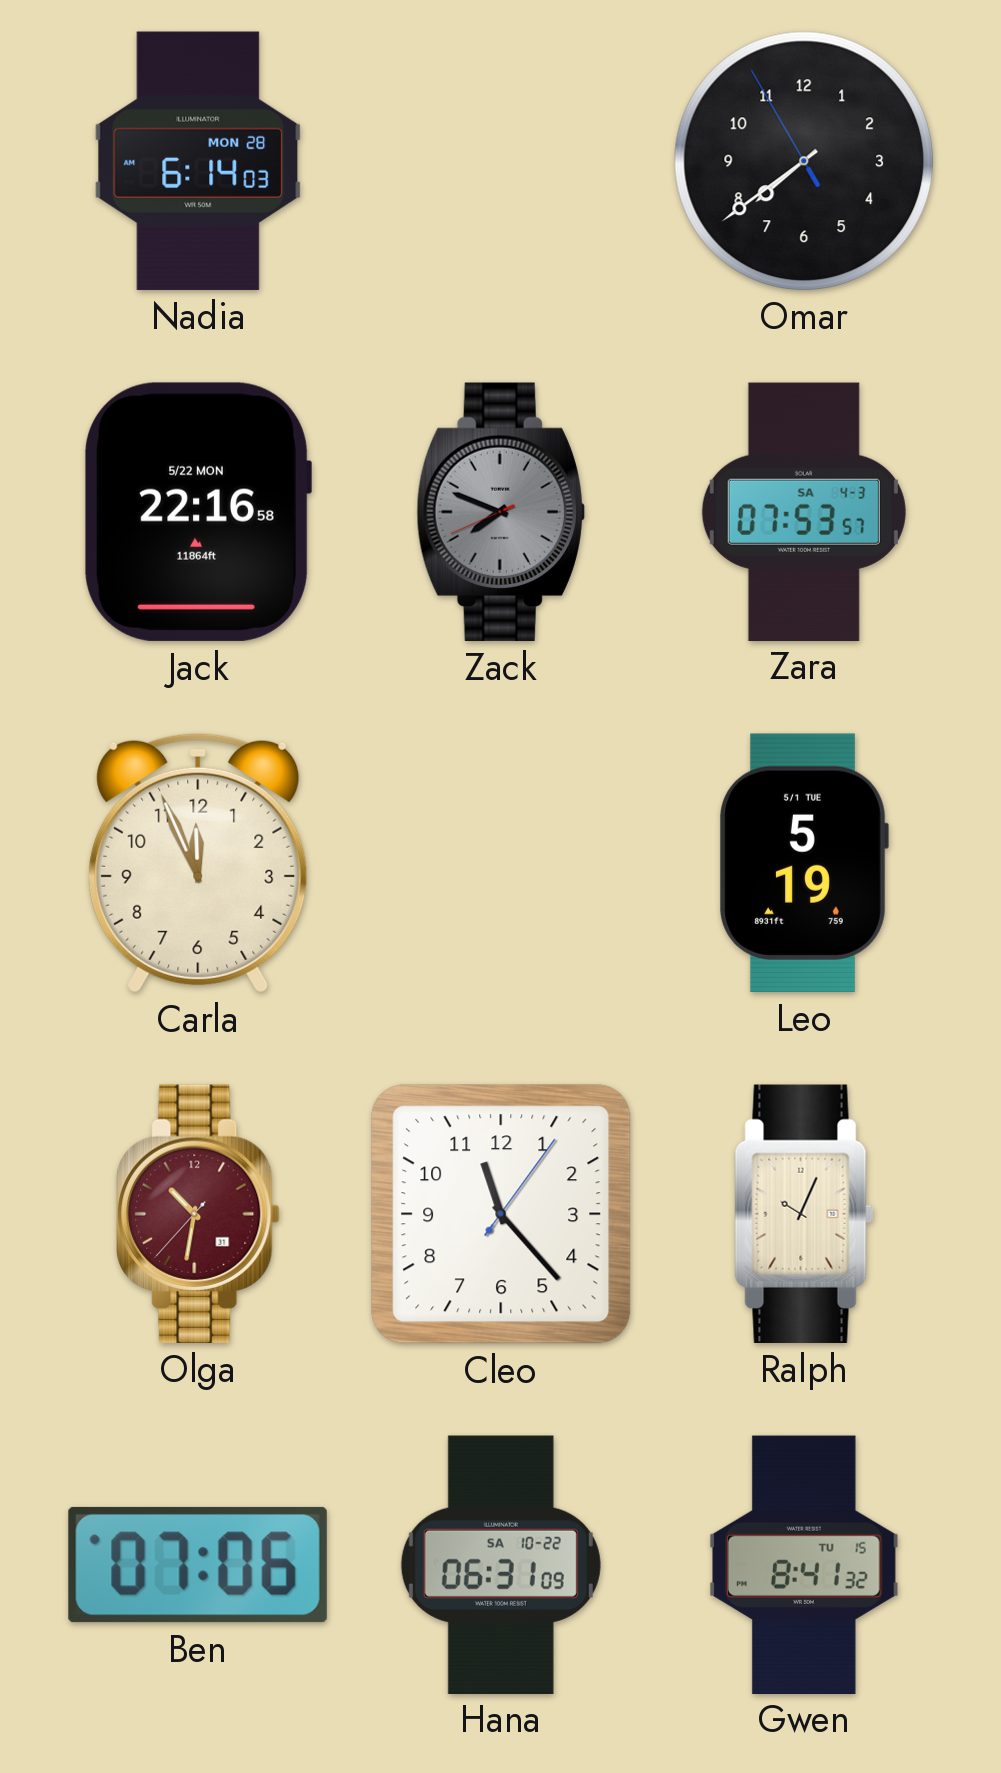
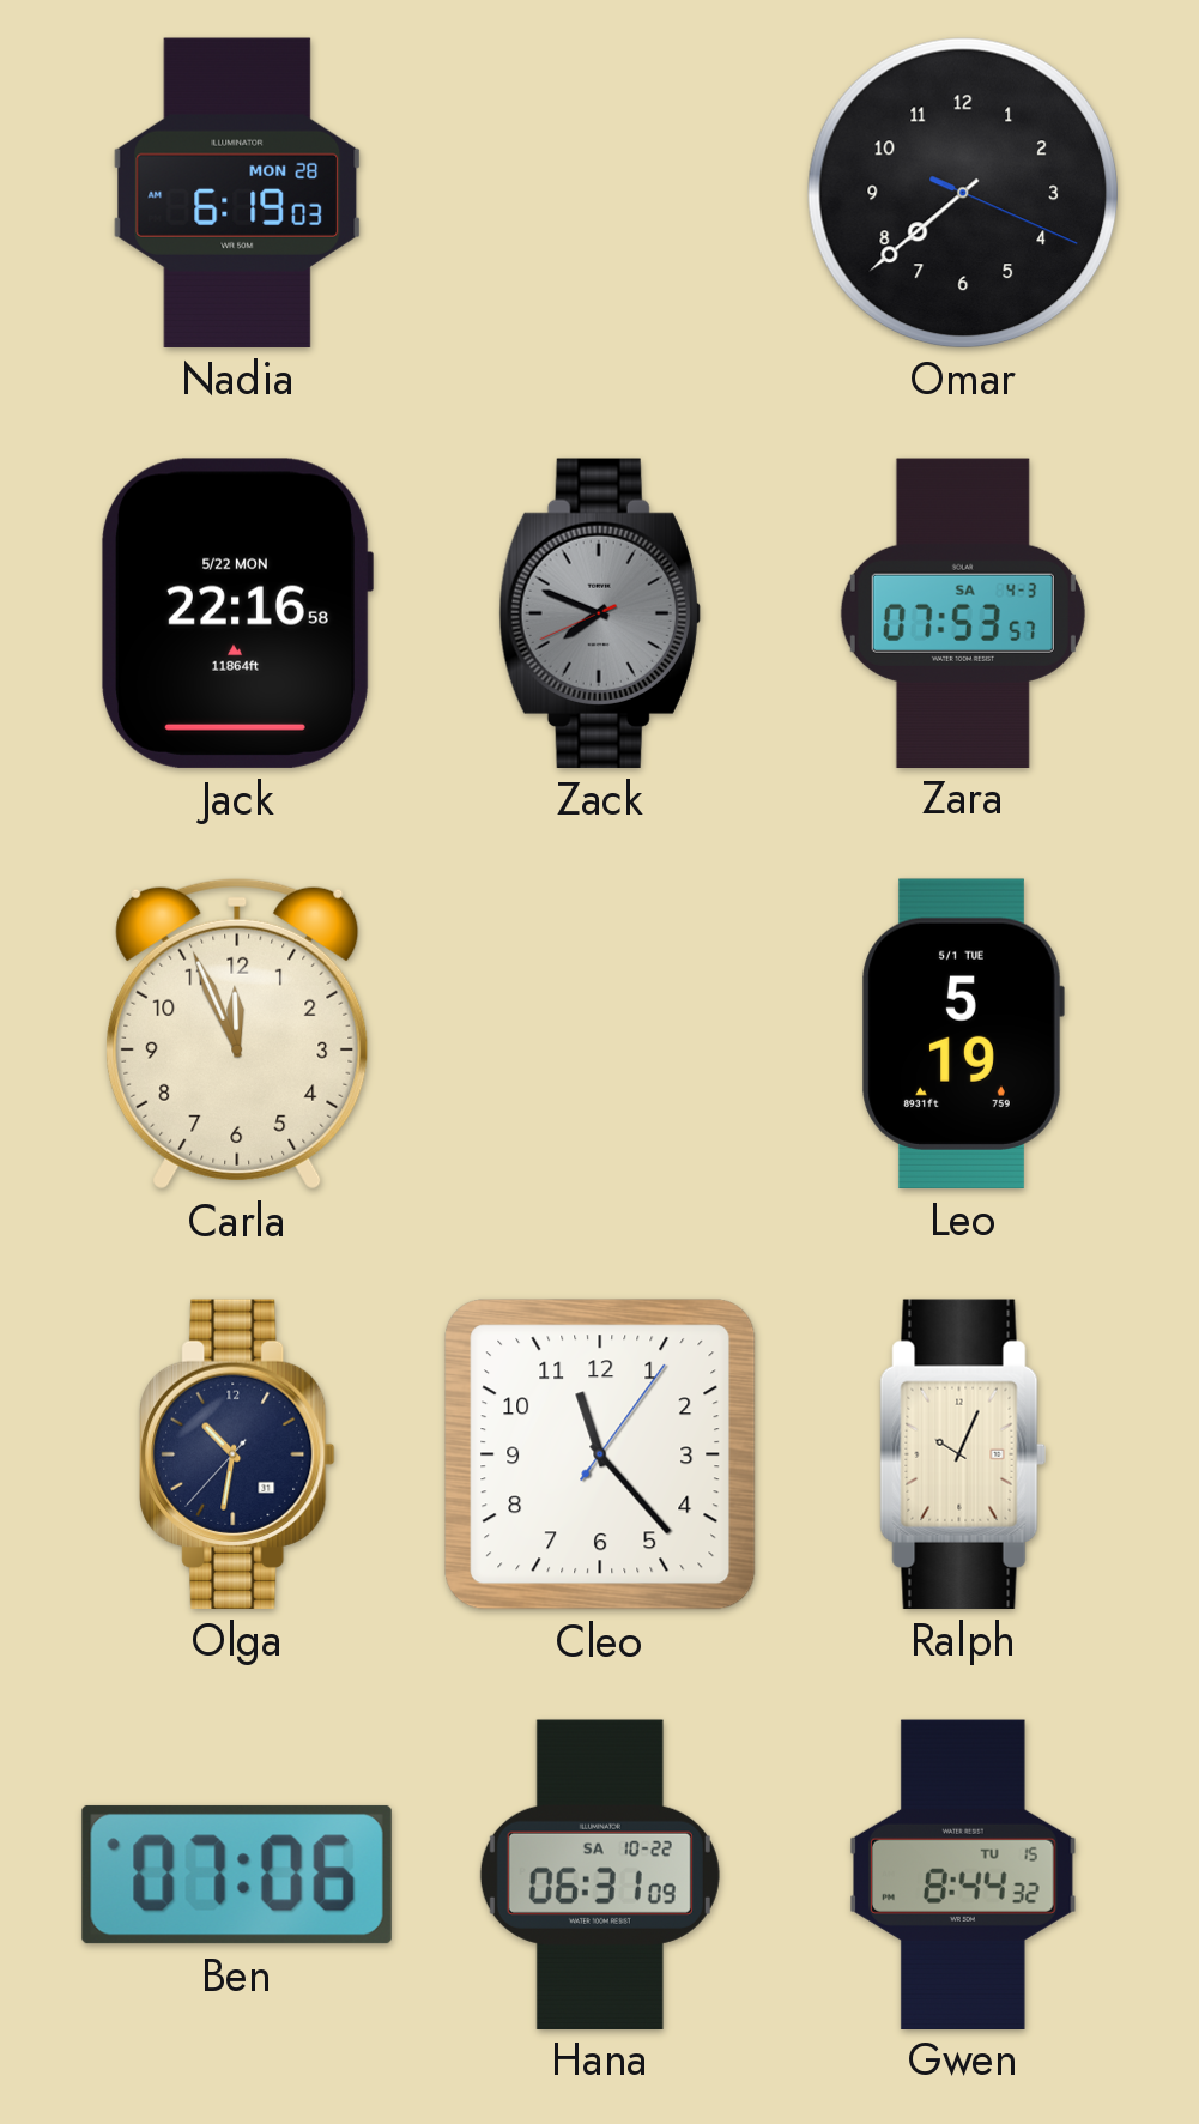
Nadia: 6:14 -> 6:19 (237, 193)
Omar: 7:38:55 -> 7:38:19 (963, 193)
Olga dial: burgundy -> navy (237, 1454)
Gwen: 8:41 -> 8:44 (963, 1874)
